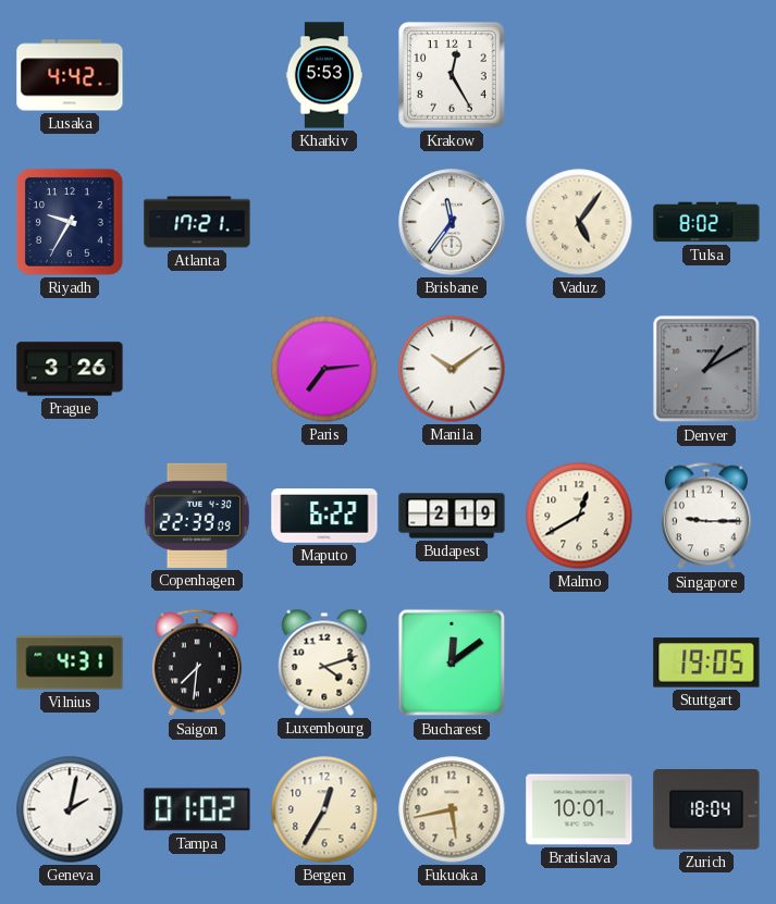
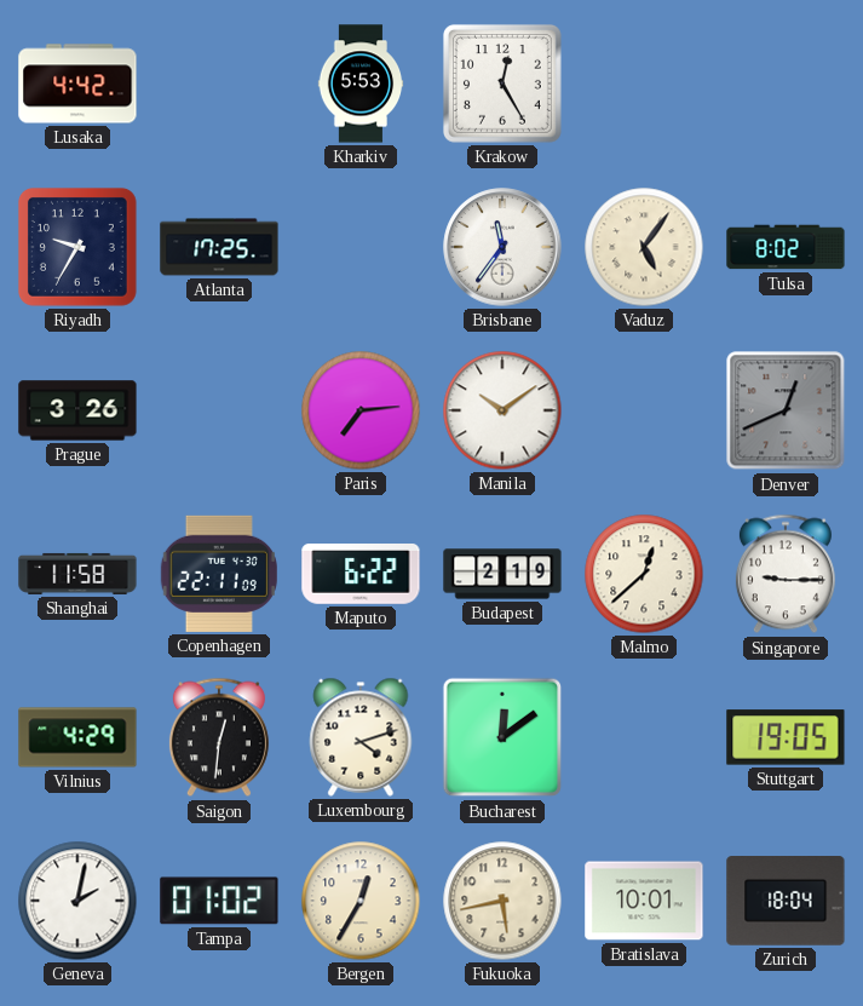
Atlanta: 17:21 -> 17:25 (219, 247)
Denver: 1:10 -> 12:41 (786, 410)
Shanghai: none -> 11:58 (77, 574)
Copenhagen: 22:39 -> 22:11 (219, 574)
Malmo: 12:40 -> 12:38 (644, 574)
Vilnius: 4:31 -> 4:29 (77, 737)
Saigon: 7:31 -> 12:31 (219, 737)
